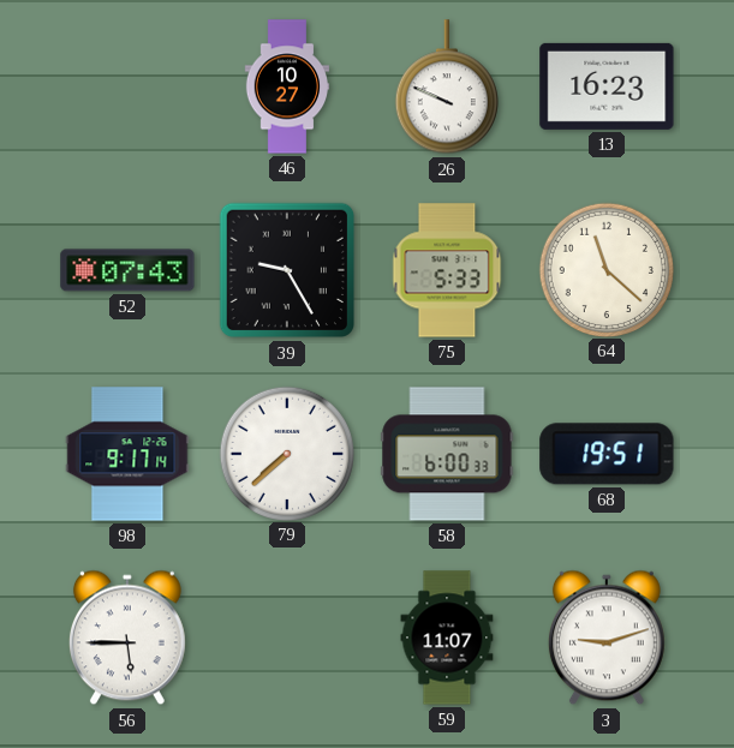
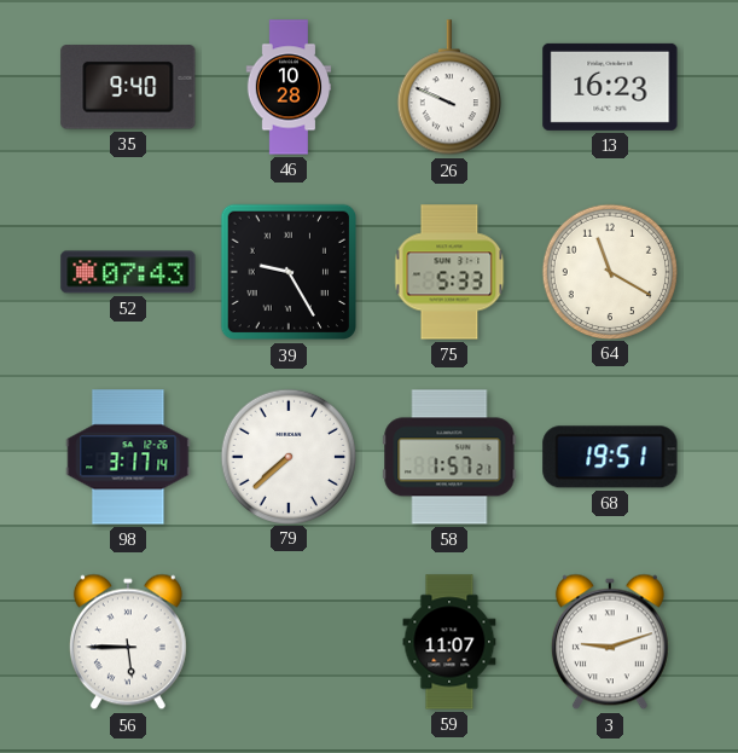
35: none -> 9:40 (128, 87)
46: 10:27 -> 10:28 (289, 87)
64: 11:22 -> 11:20 (609, 271)
98: 9:17 -> 3:17 (128, 457)
58: 6:00 -> 1:57 (449, 457)
